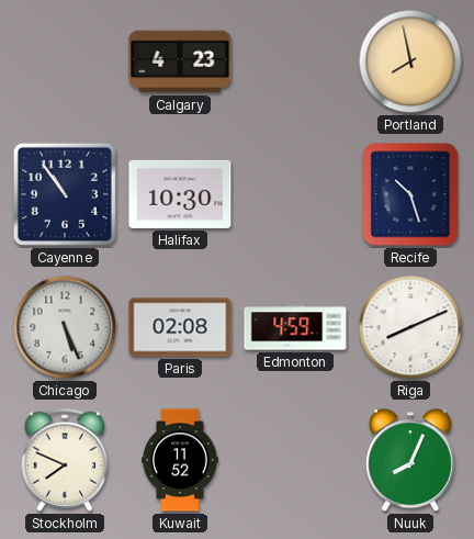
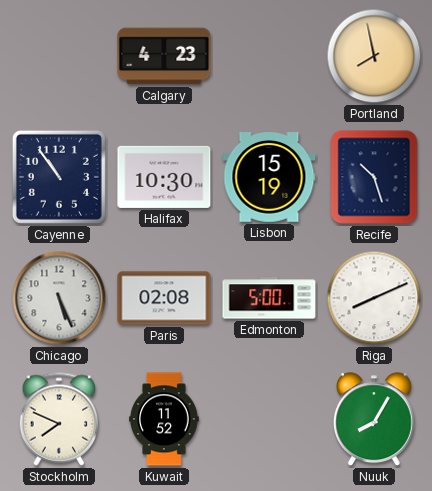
Lisbon: none -> 15:19 (269, 177)
Edmonton: 4:59 -> 5:00 (269, 298)
Nuuk: 8:04 -> 8:05 (374, 420)
